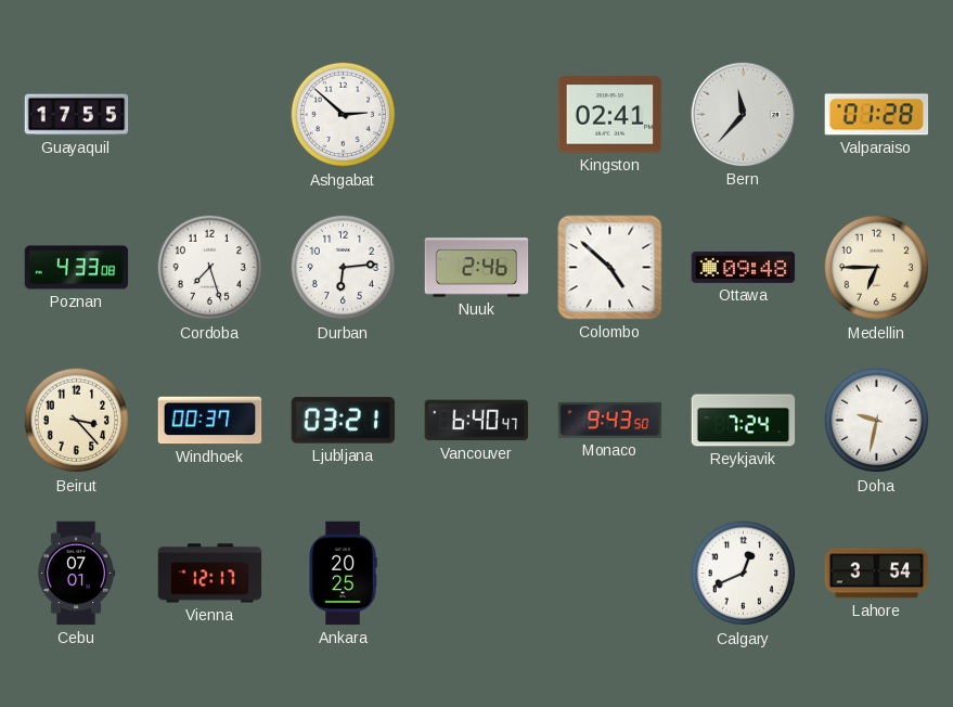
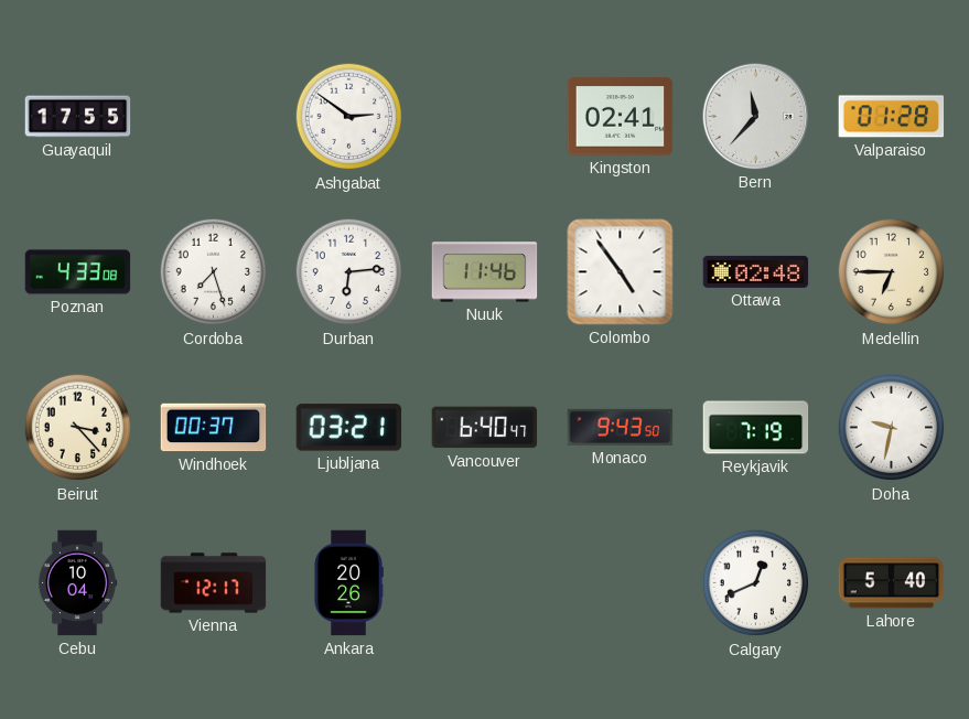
Ashgabat: 2:52 -> 2:51 (349, 117)
Nuuk: 2:46 -> 11:46 (485, 272)
Colombo: 4:52 -> 4:54 (621, 272)
Ottawa: 09:48 -> 02:48 (756, 271)
Reykjavik: 7:24 -> 7:19 (756, 428)
Cebu: 07:01 -> 10:04 (77, 583)
Ankara: 20:25 -> 20:26 (348, 583)
Lahore: 3:54 -> 5:40 (892, 583)
